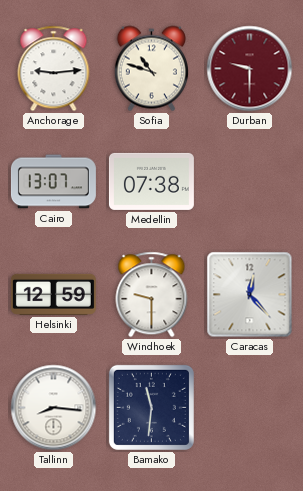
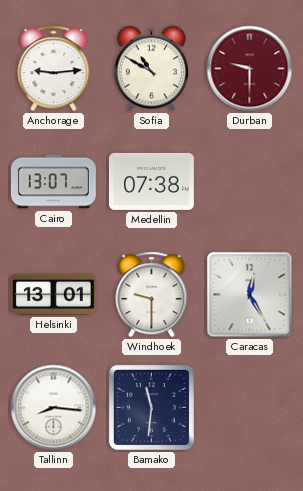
Sofia: 10:48 -> 10:50 (151, 69)
Helsinki: 12:59 -> 13:01 (53, 294)
Caracas: 12:23 -> 12:25 (250, 295)
